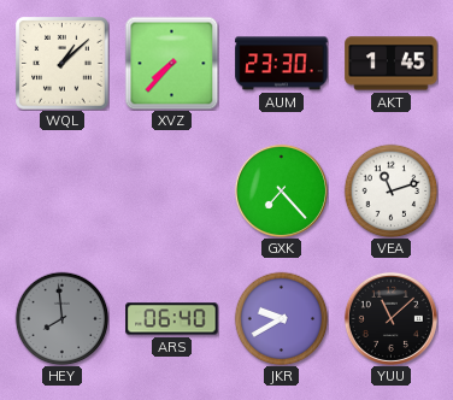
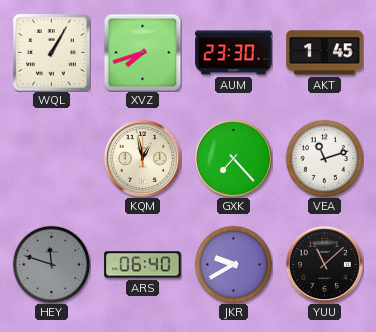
WQL: 1:08 -> 1:05 (52, 53)
XVZ: 7:37 -> 7:42 (142, 52)
KQM: none -> 12:58 (142, 158)
HEY: 7:59 -> 11:48 (51, 264)
